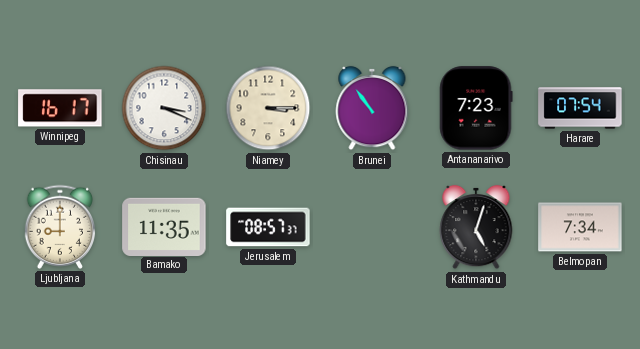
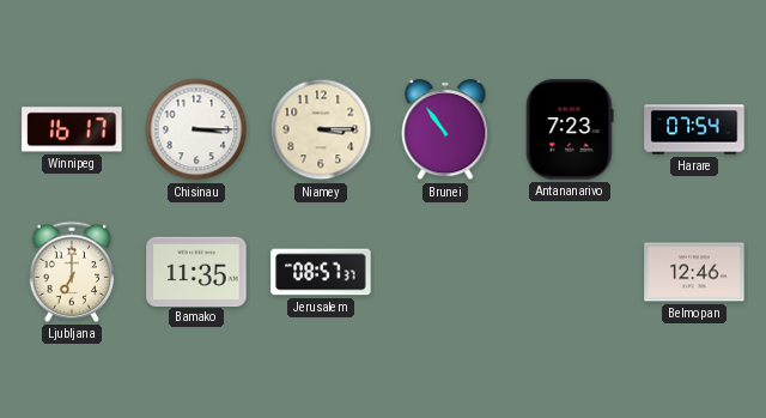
Chisinau: 3:19 -> 3:15 (196, 129)
Ljubljana: 9:00 -> 7:00 (72, 272)
Kathmandu: 5:03 -> none (476, 227)
Belmopan: 7:34 -> 12:46 (694, 272)
